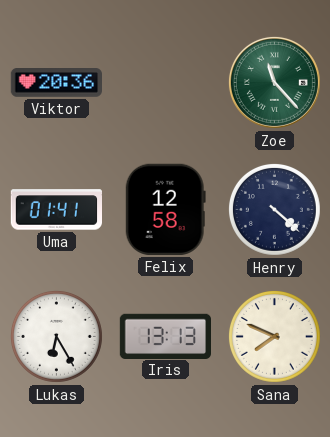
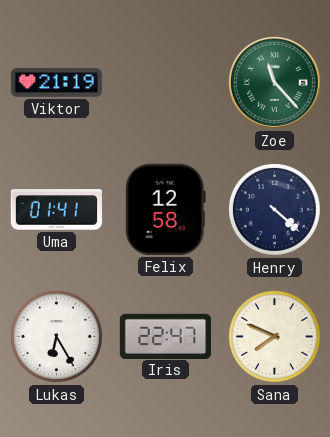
Viktor: 20:36 -> 21:19 (56, 83)
Iris: 13:13 -> 22:47 (165, 336)
